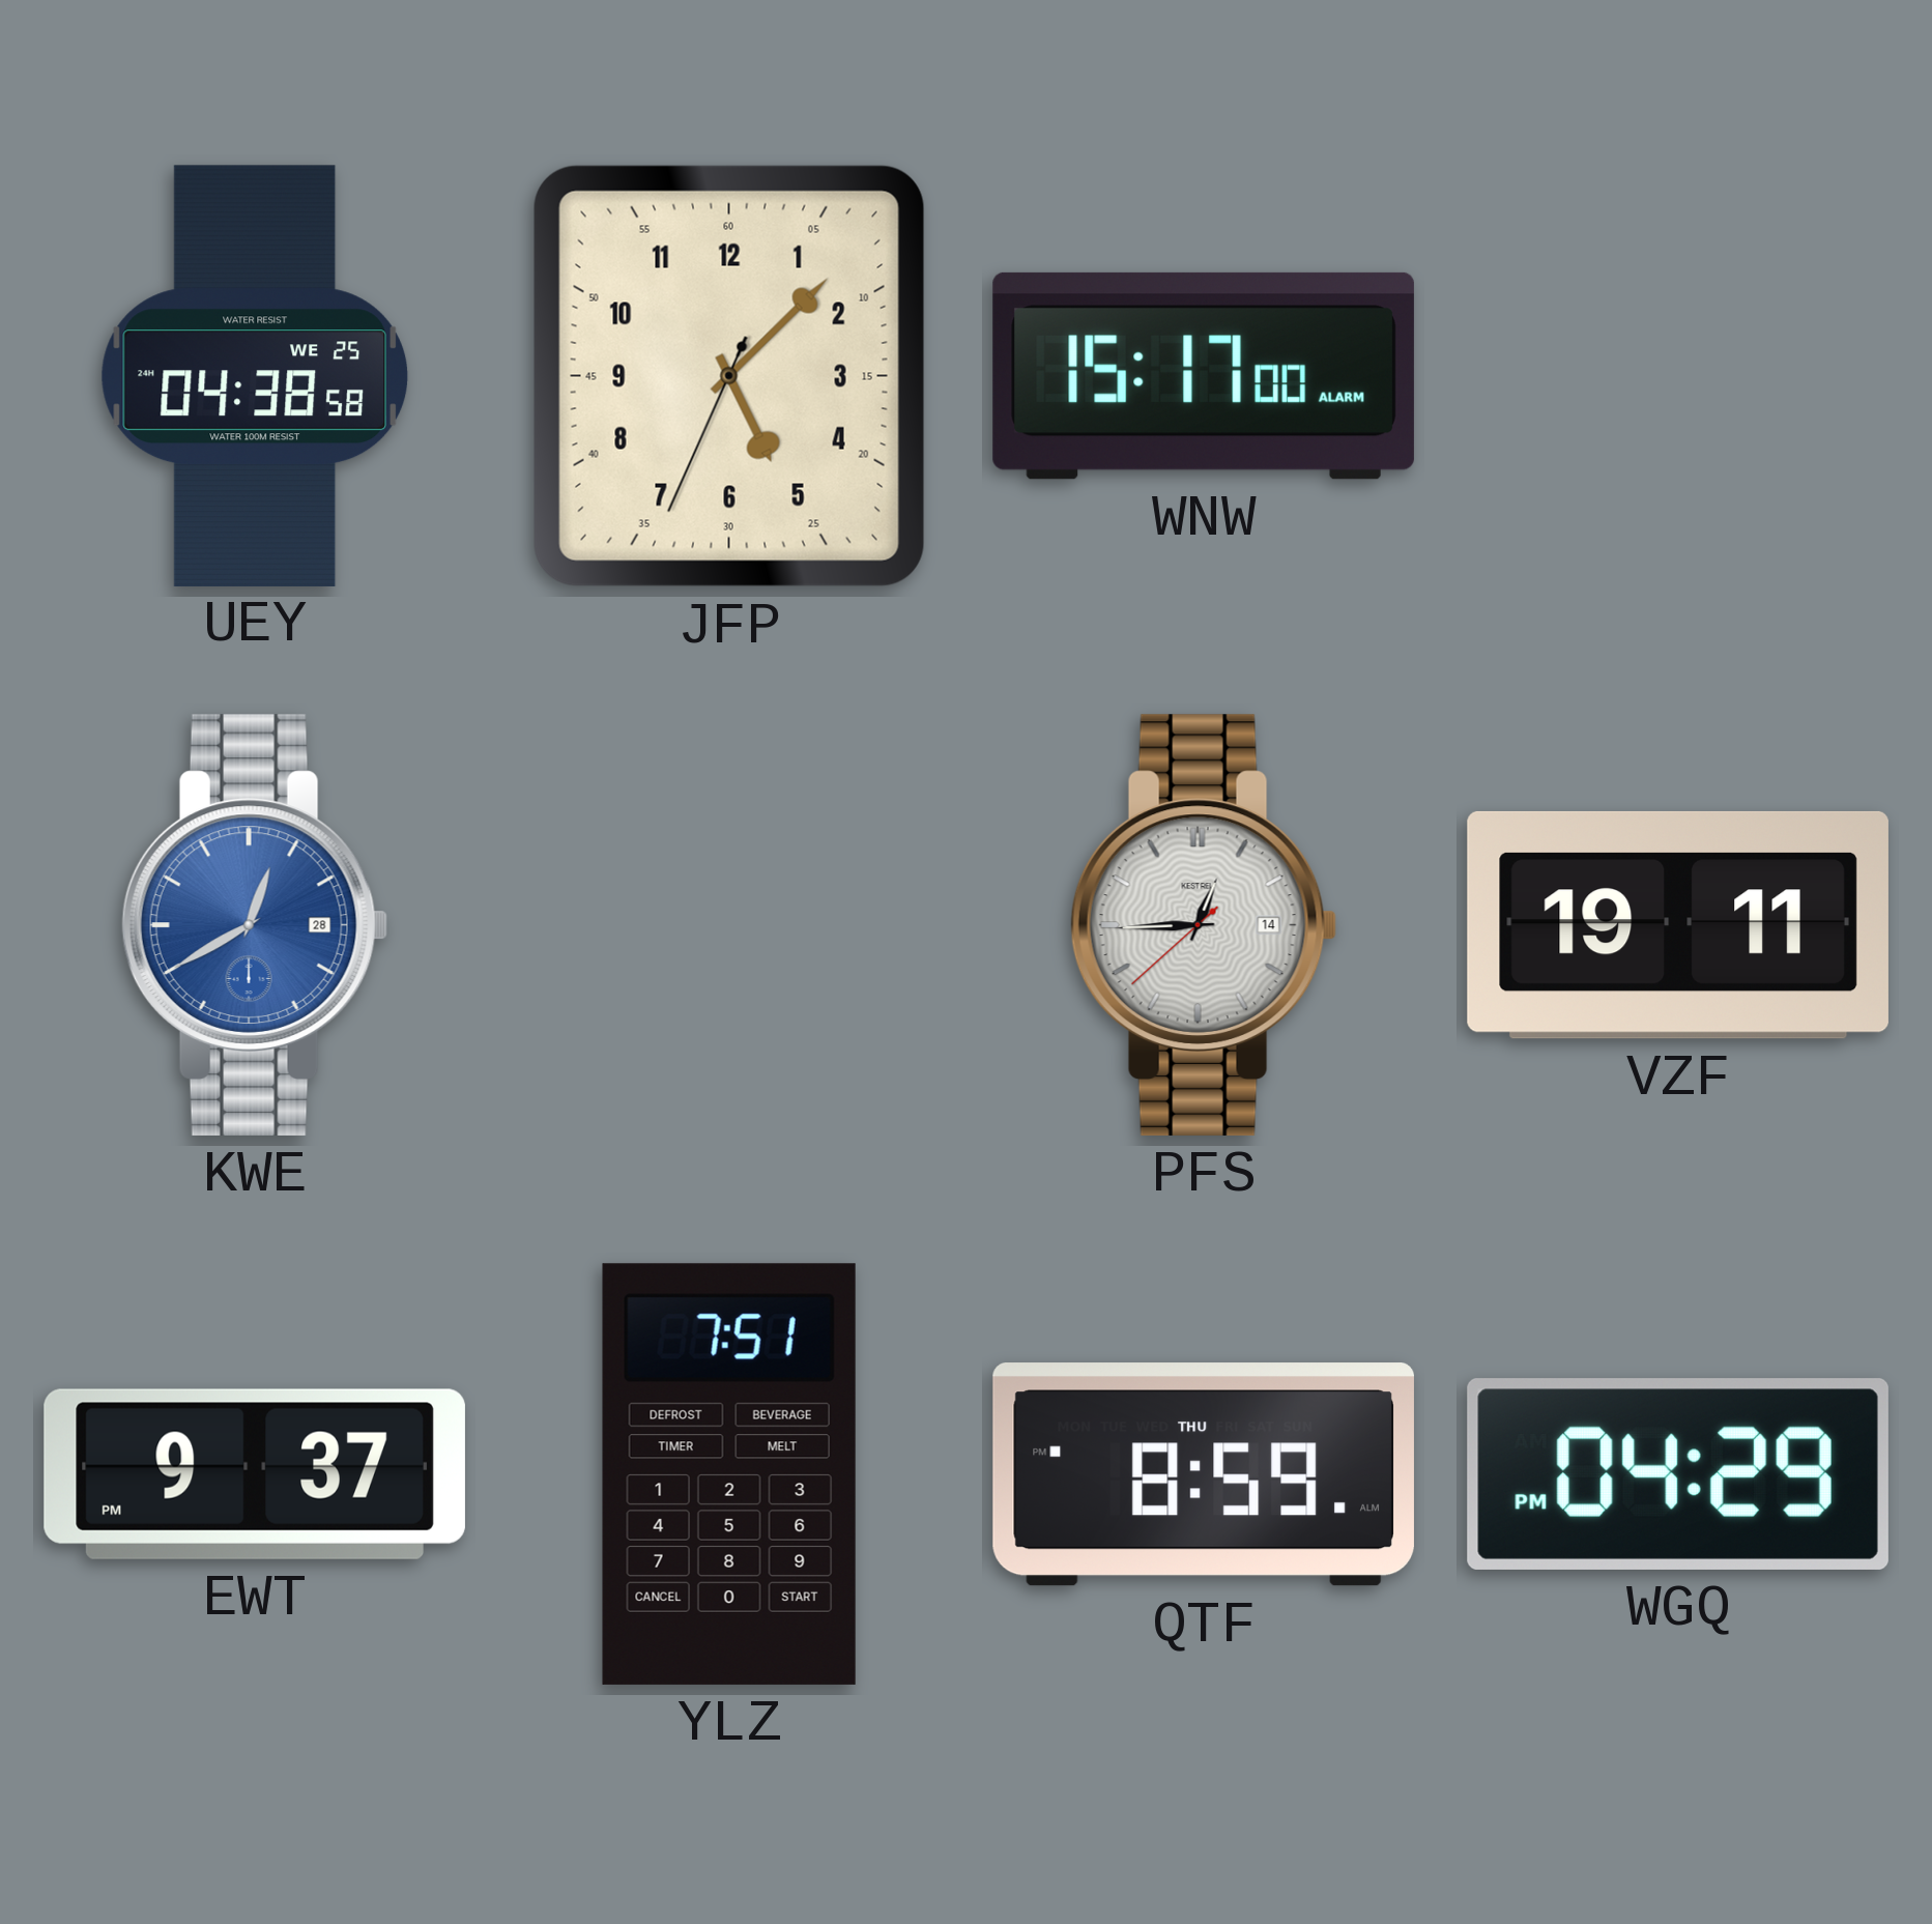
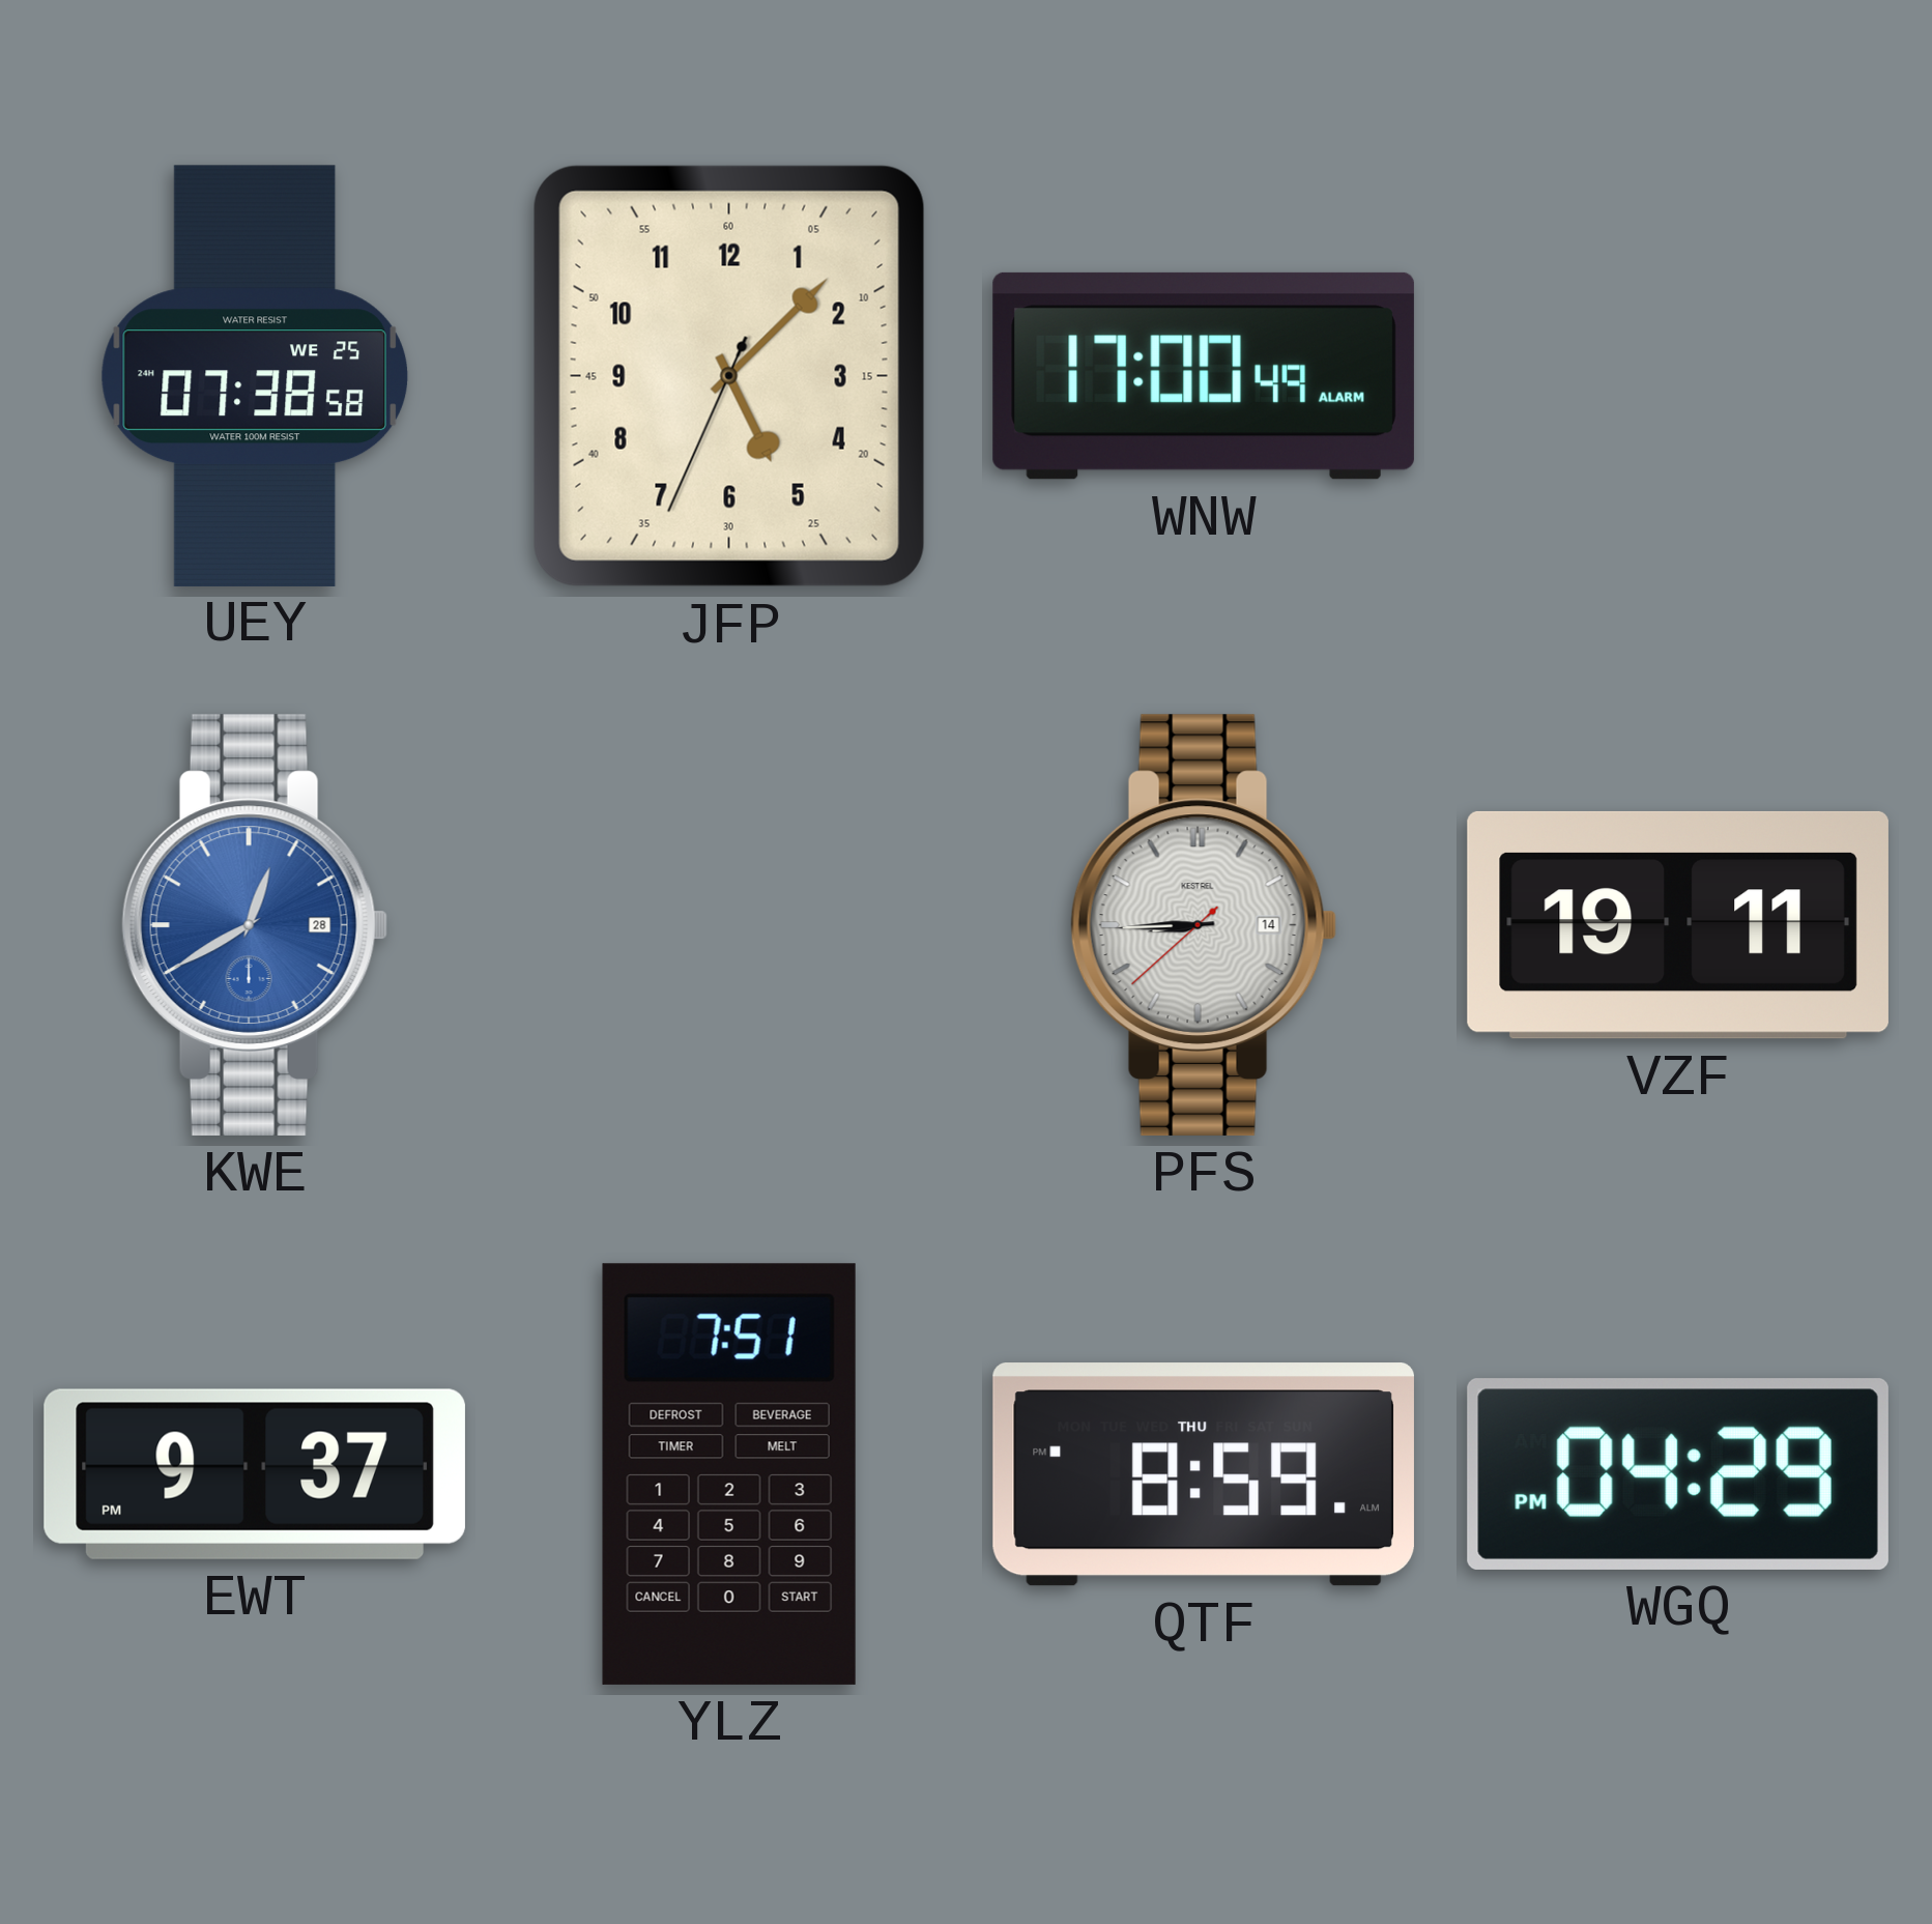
UEY: 04:38 -> 07:38 (254, 375)
WNW: 15:17 -> 17:00 (1204, 376)
PFS: 12:44 -> 8:44 (1204, 925)
